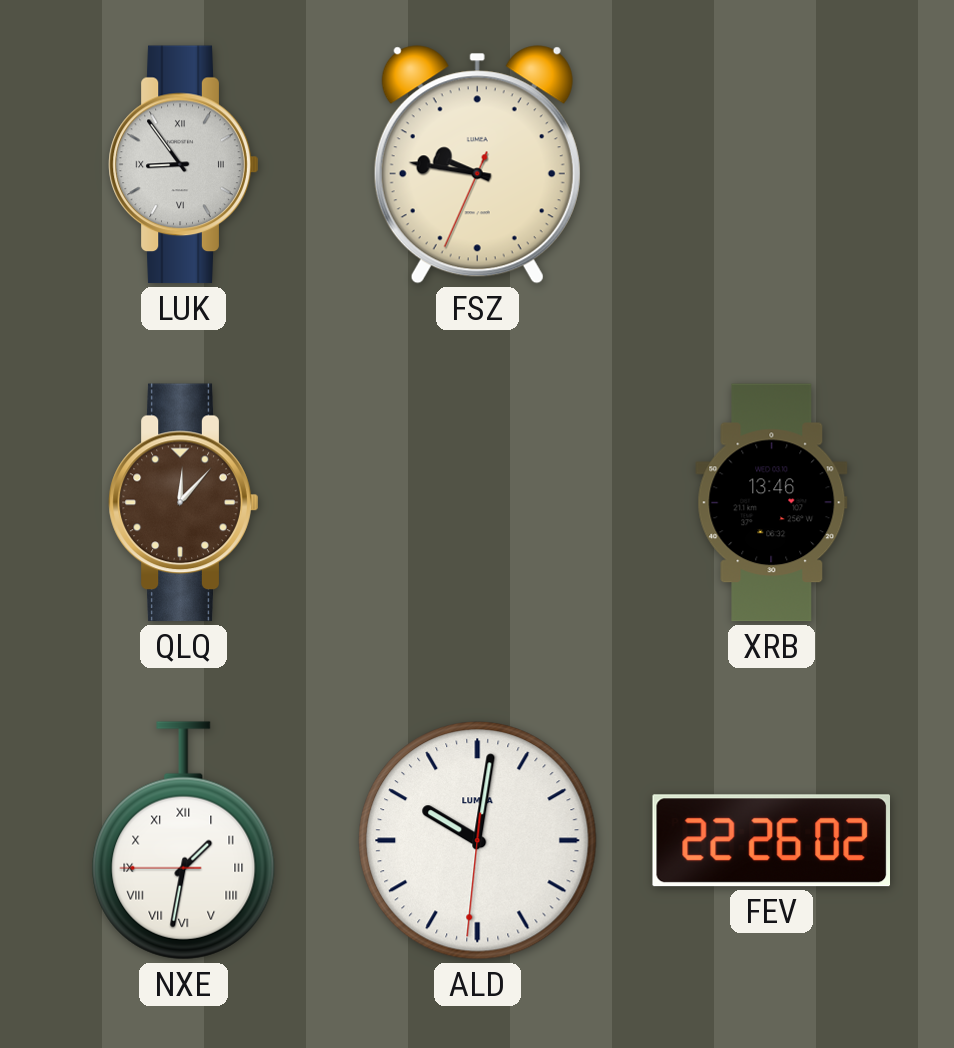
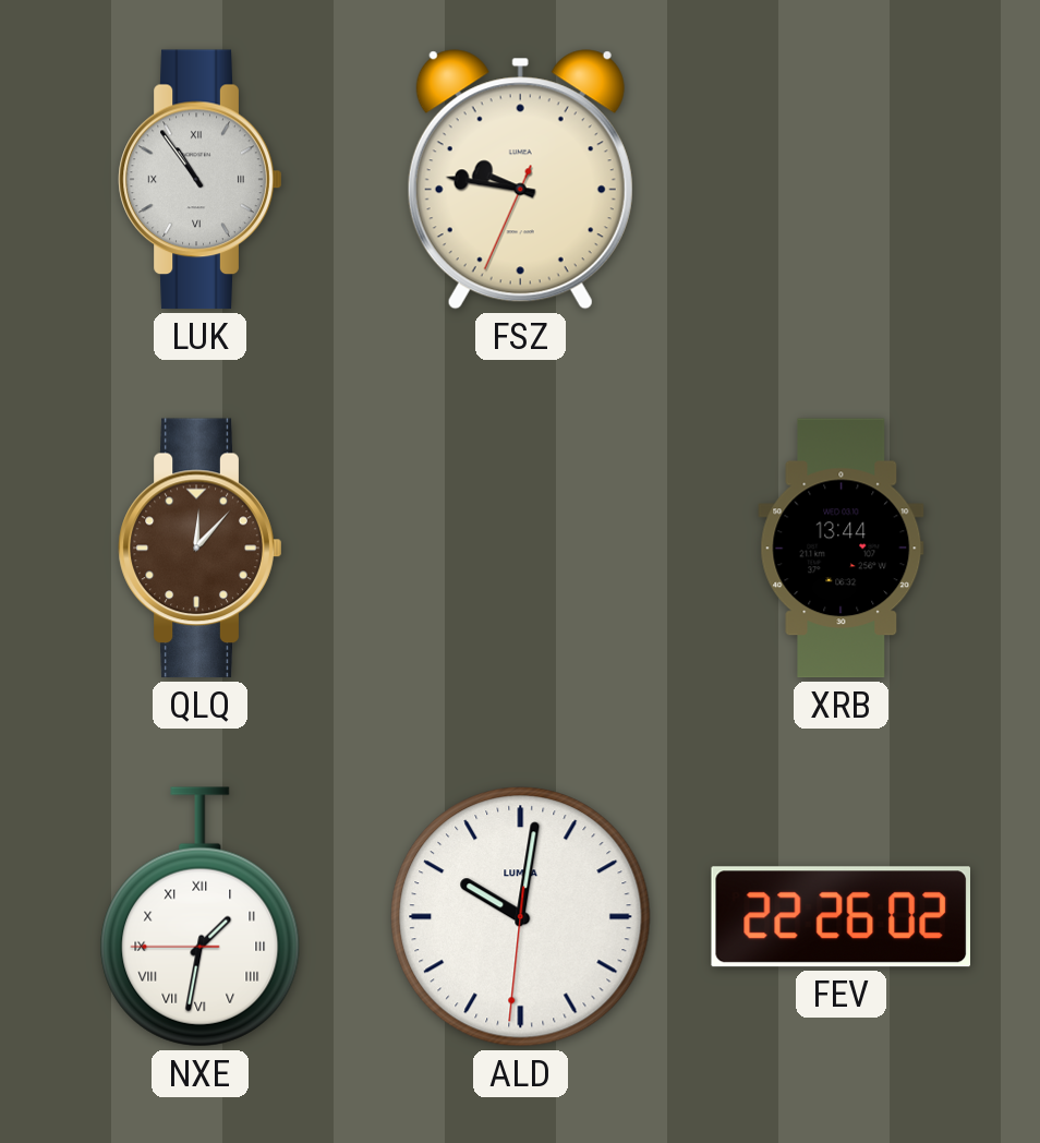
LUK: 8:54 -> 10:54 (201, 180)
XRB: 13:46 -> 13:44 (842, 549)
